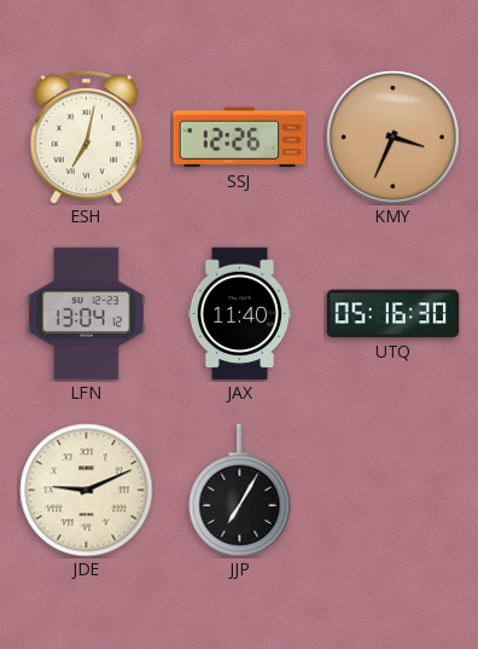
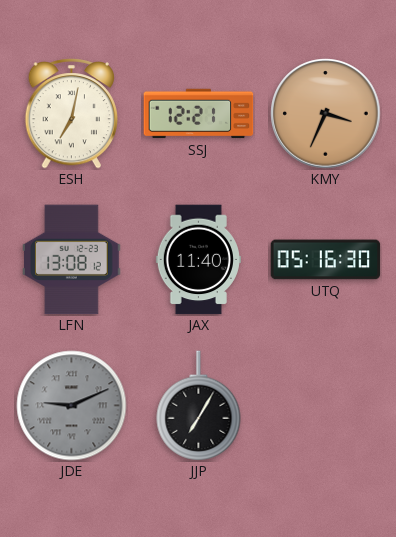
SSJ: 12:26 -> 12:21 (199, 114)
LFN: 13:04 -> 13:08 (72, 260)
JDE dial: cream -> grey (72, 406)
